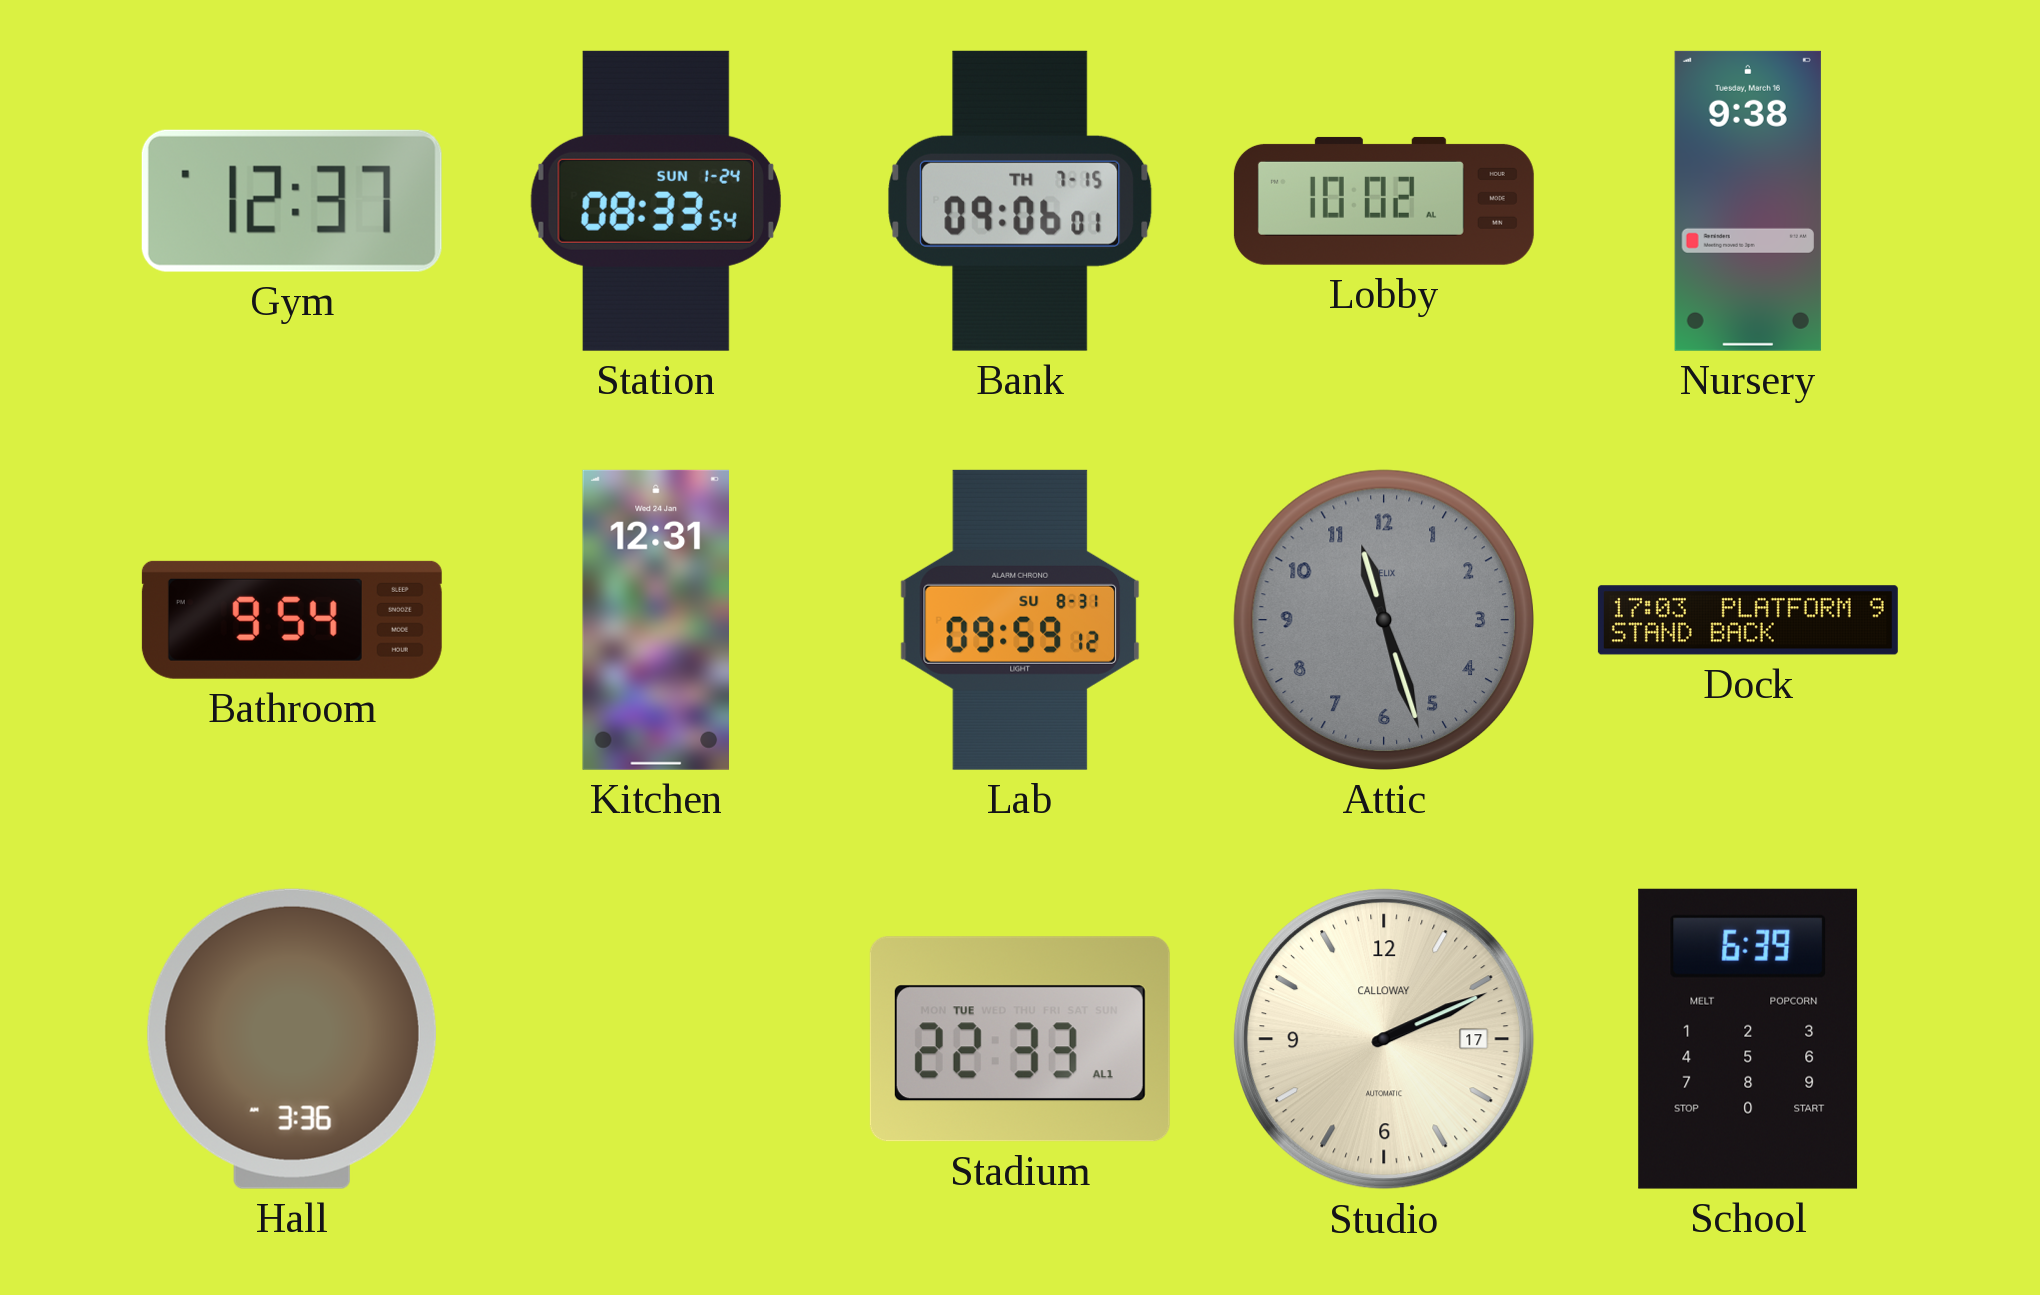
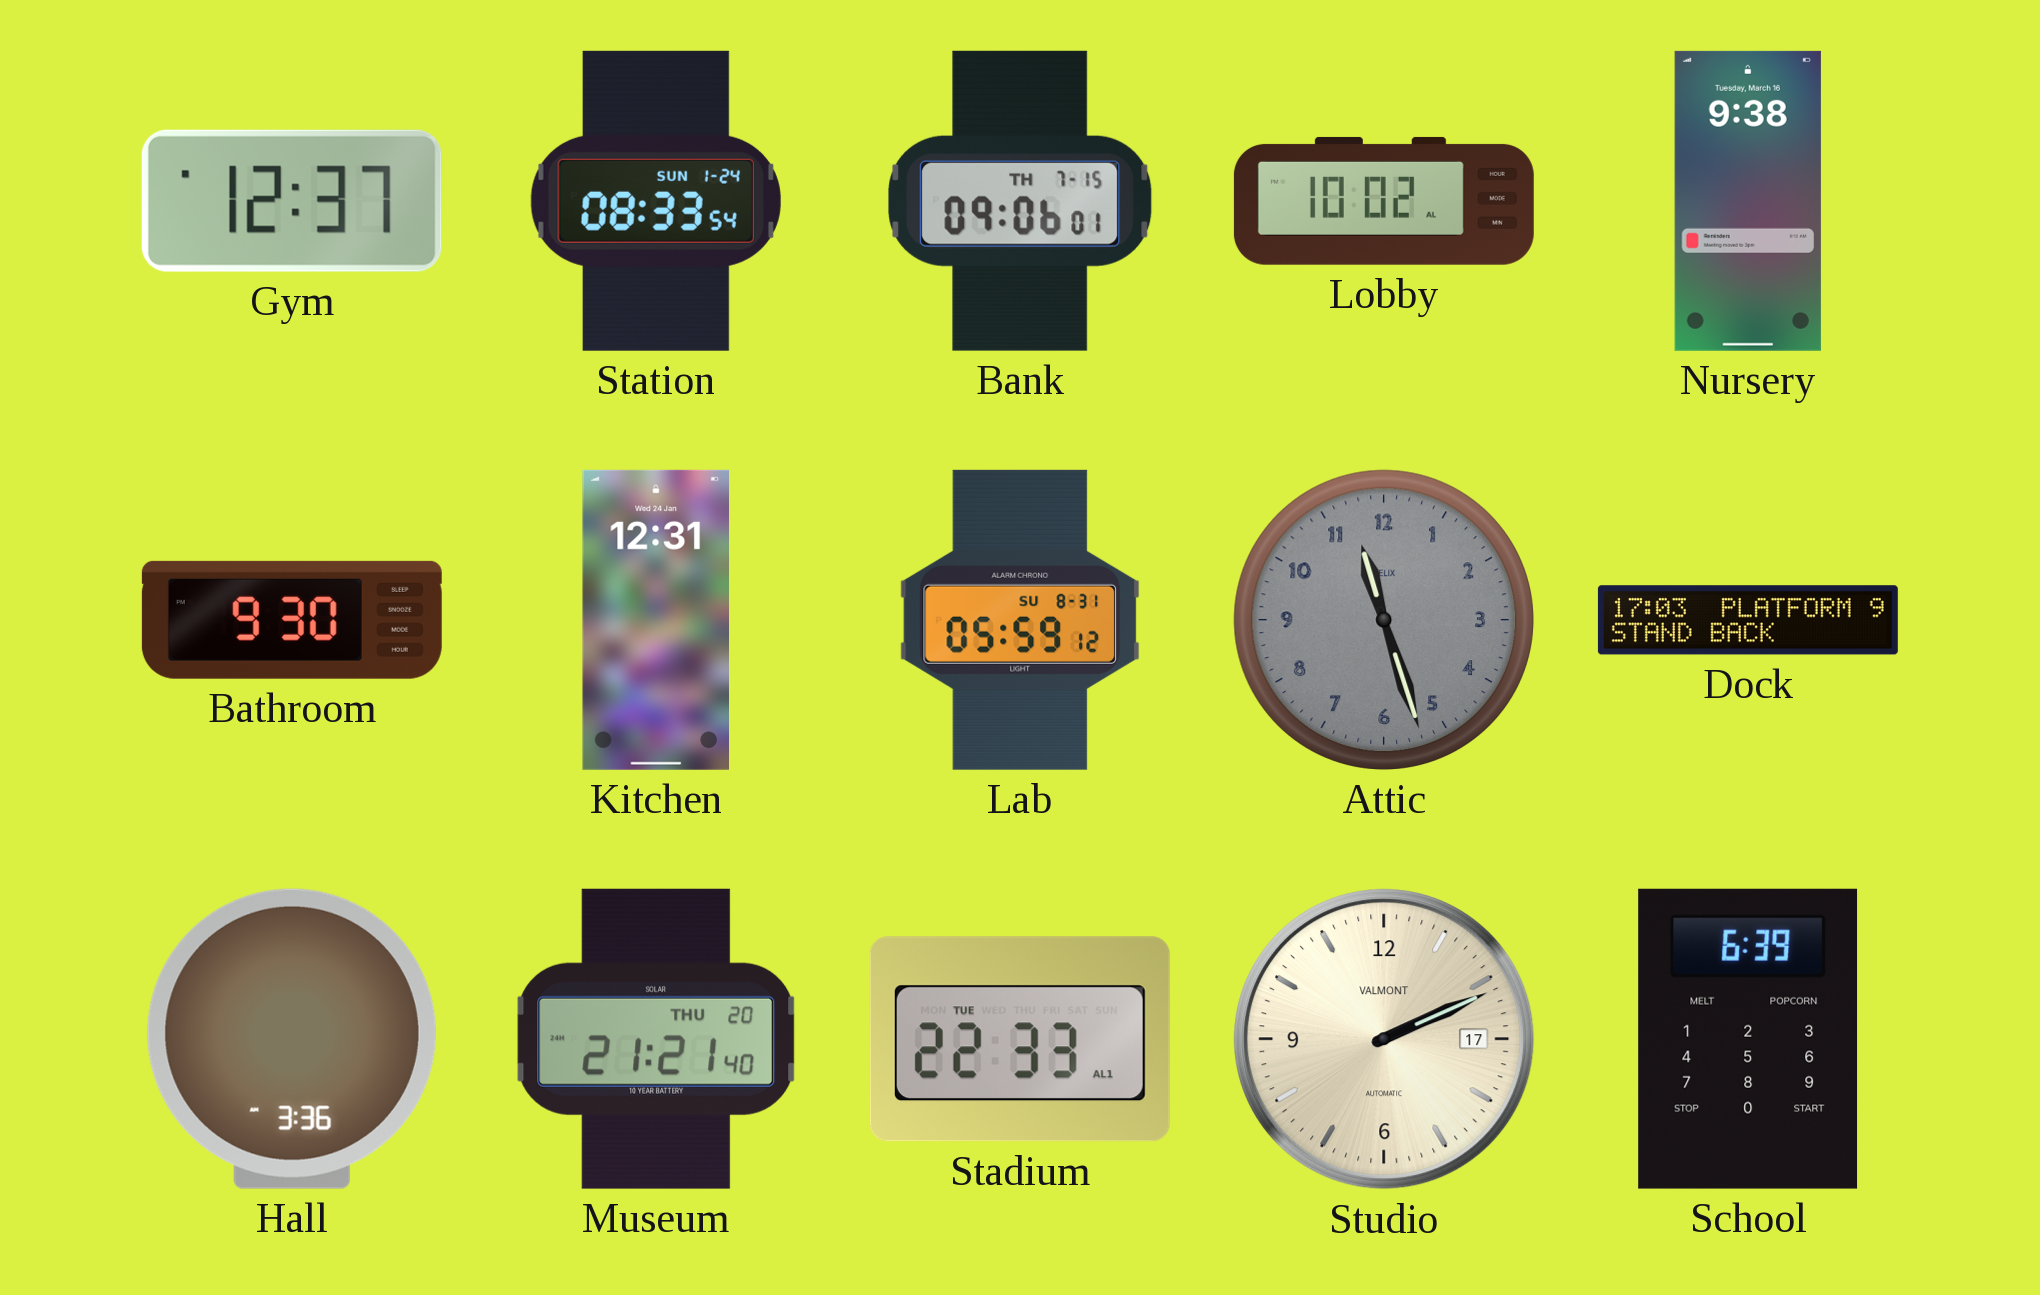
Bathroom: 9:54 -> 9:30 (292, 620)
Lab: 09:59 -> 05:59 (1020, 620)
Museum: none -> 21:21 (656, 1039)
Studio brand: CALLOWAY -> VALMONT (1384, 1039)
